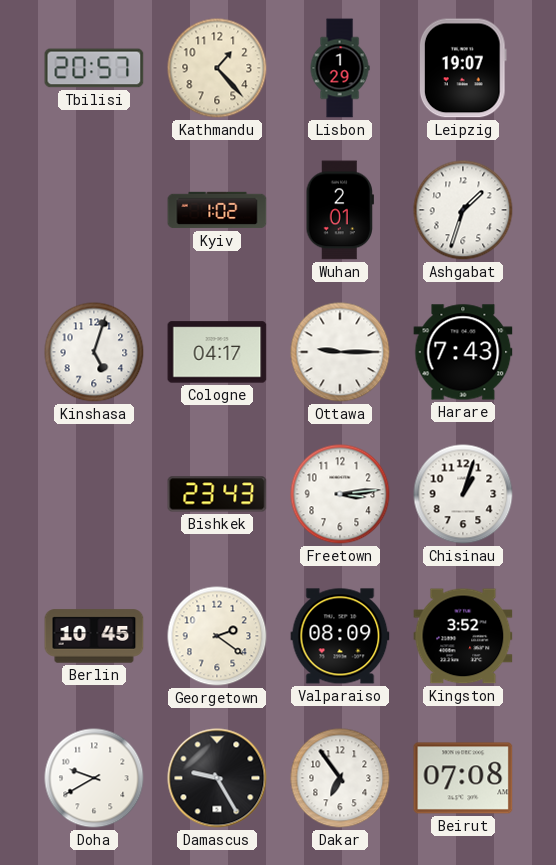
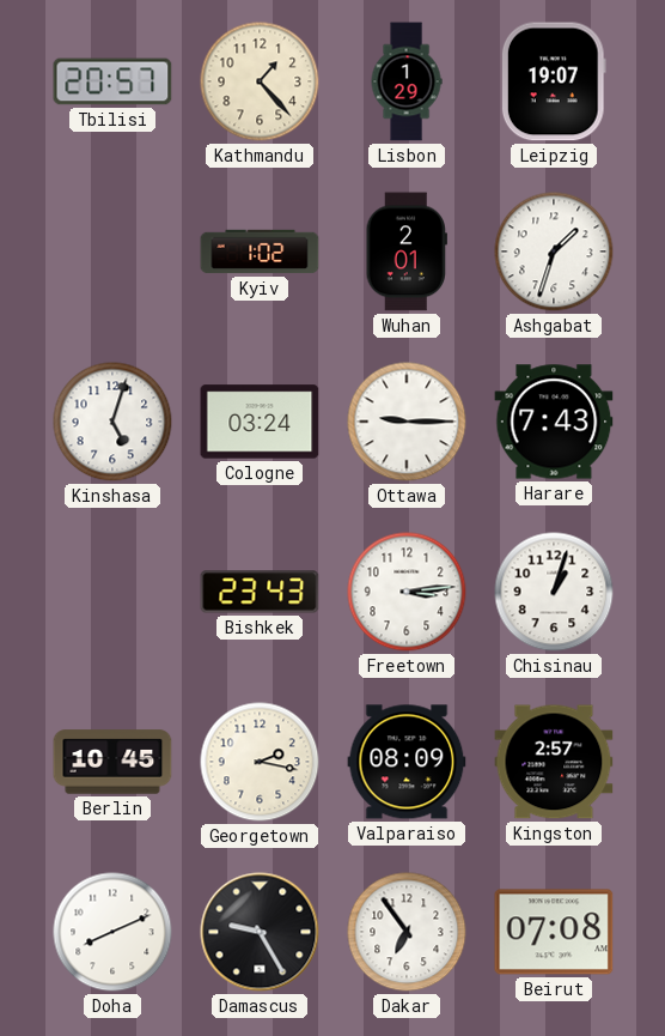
Cologne: 04:17 -> 03:24 (260, 422)
Georgetown: 2:21 -> 2:17 (260, 762)
Kingston: 3:52 -> 2:57 (554, 762)
Doha: 9:40 -> 8:11 (112, 932)
